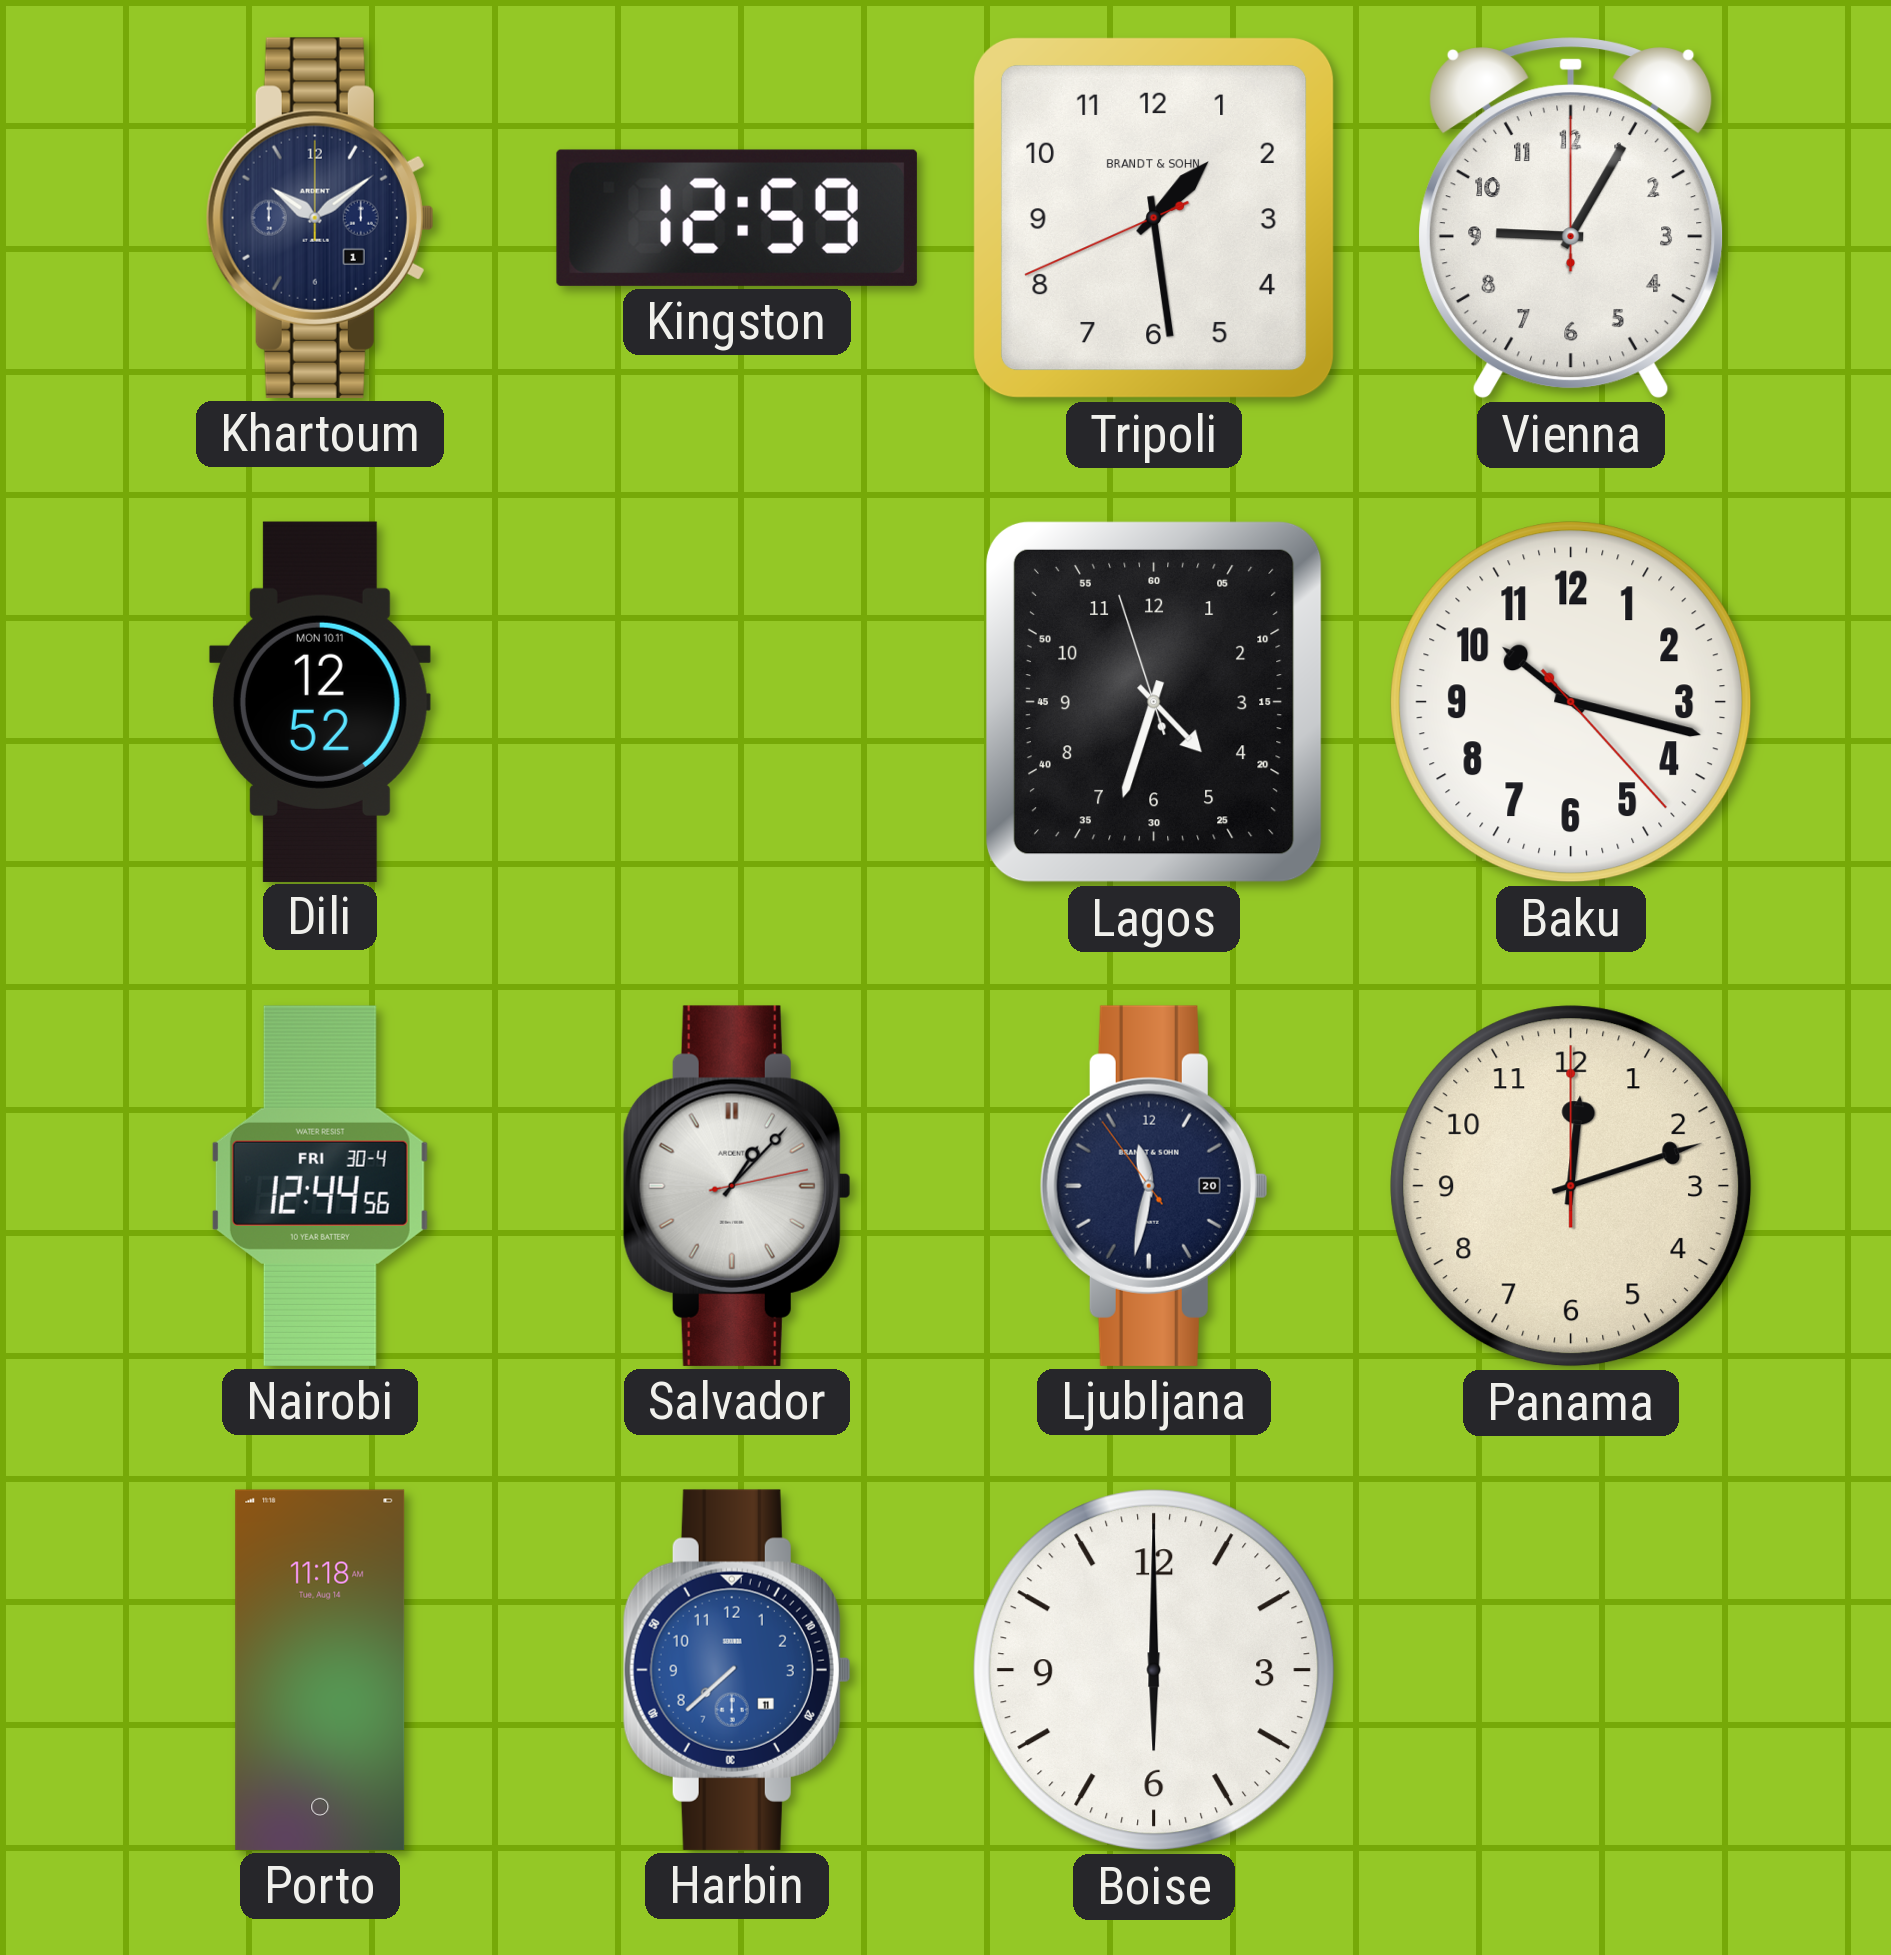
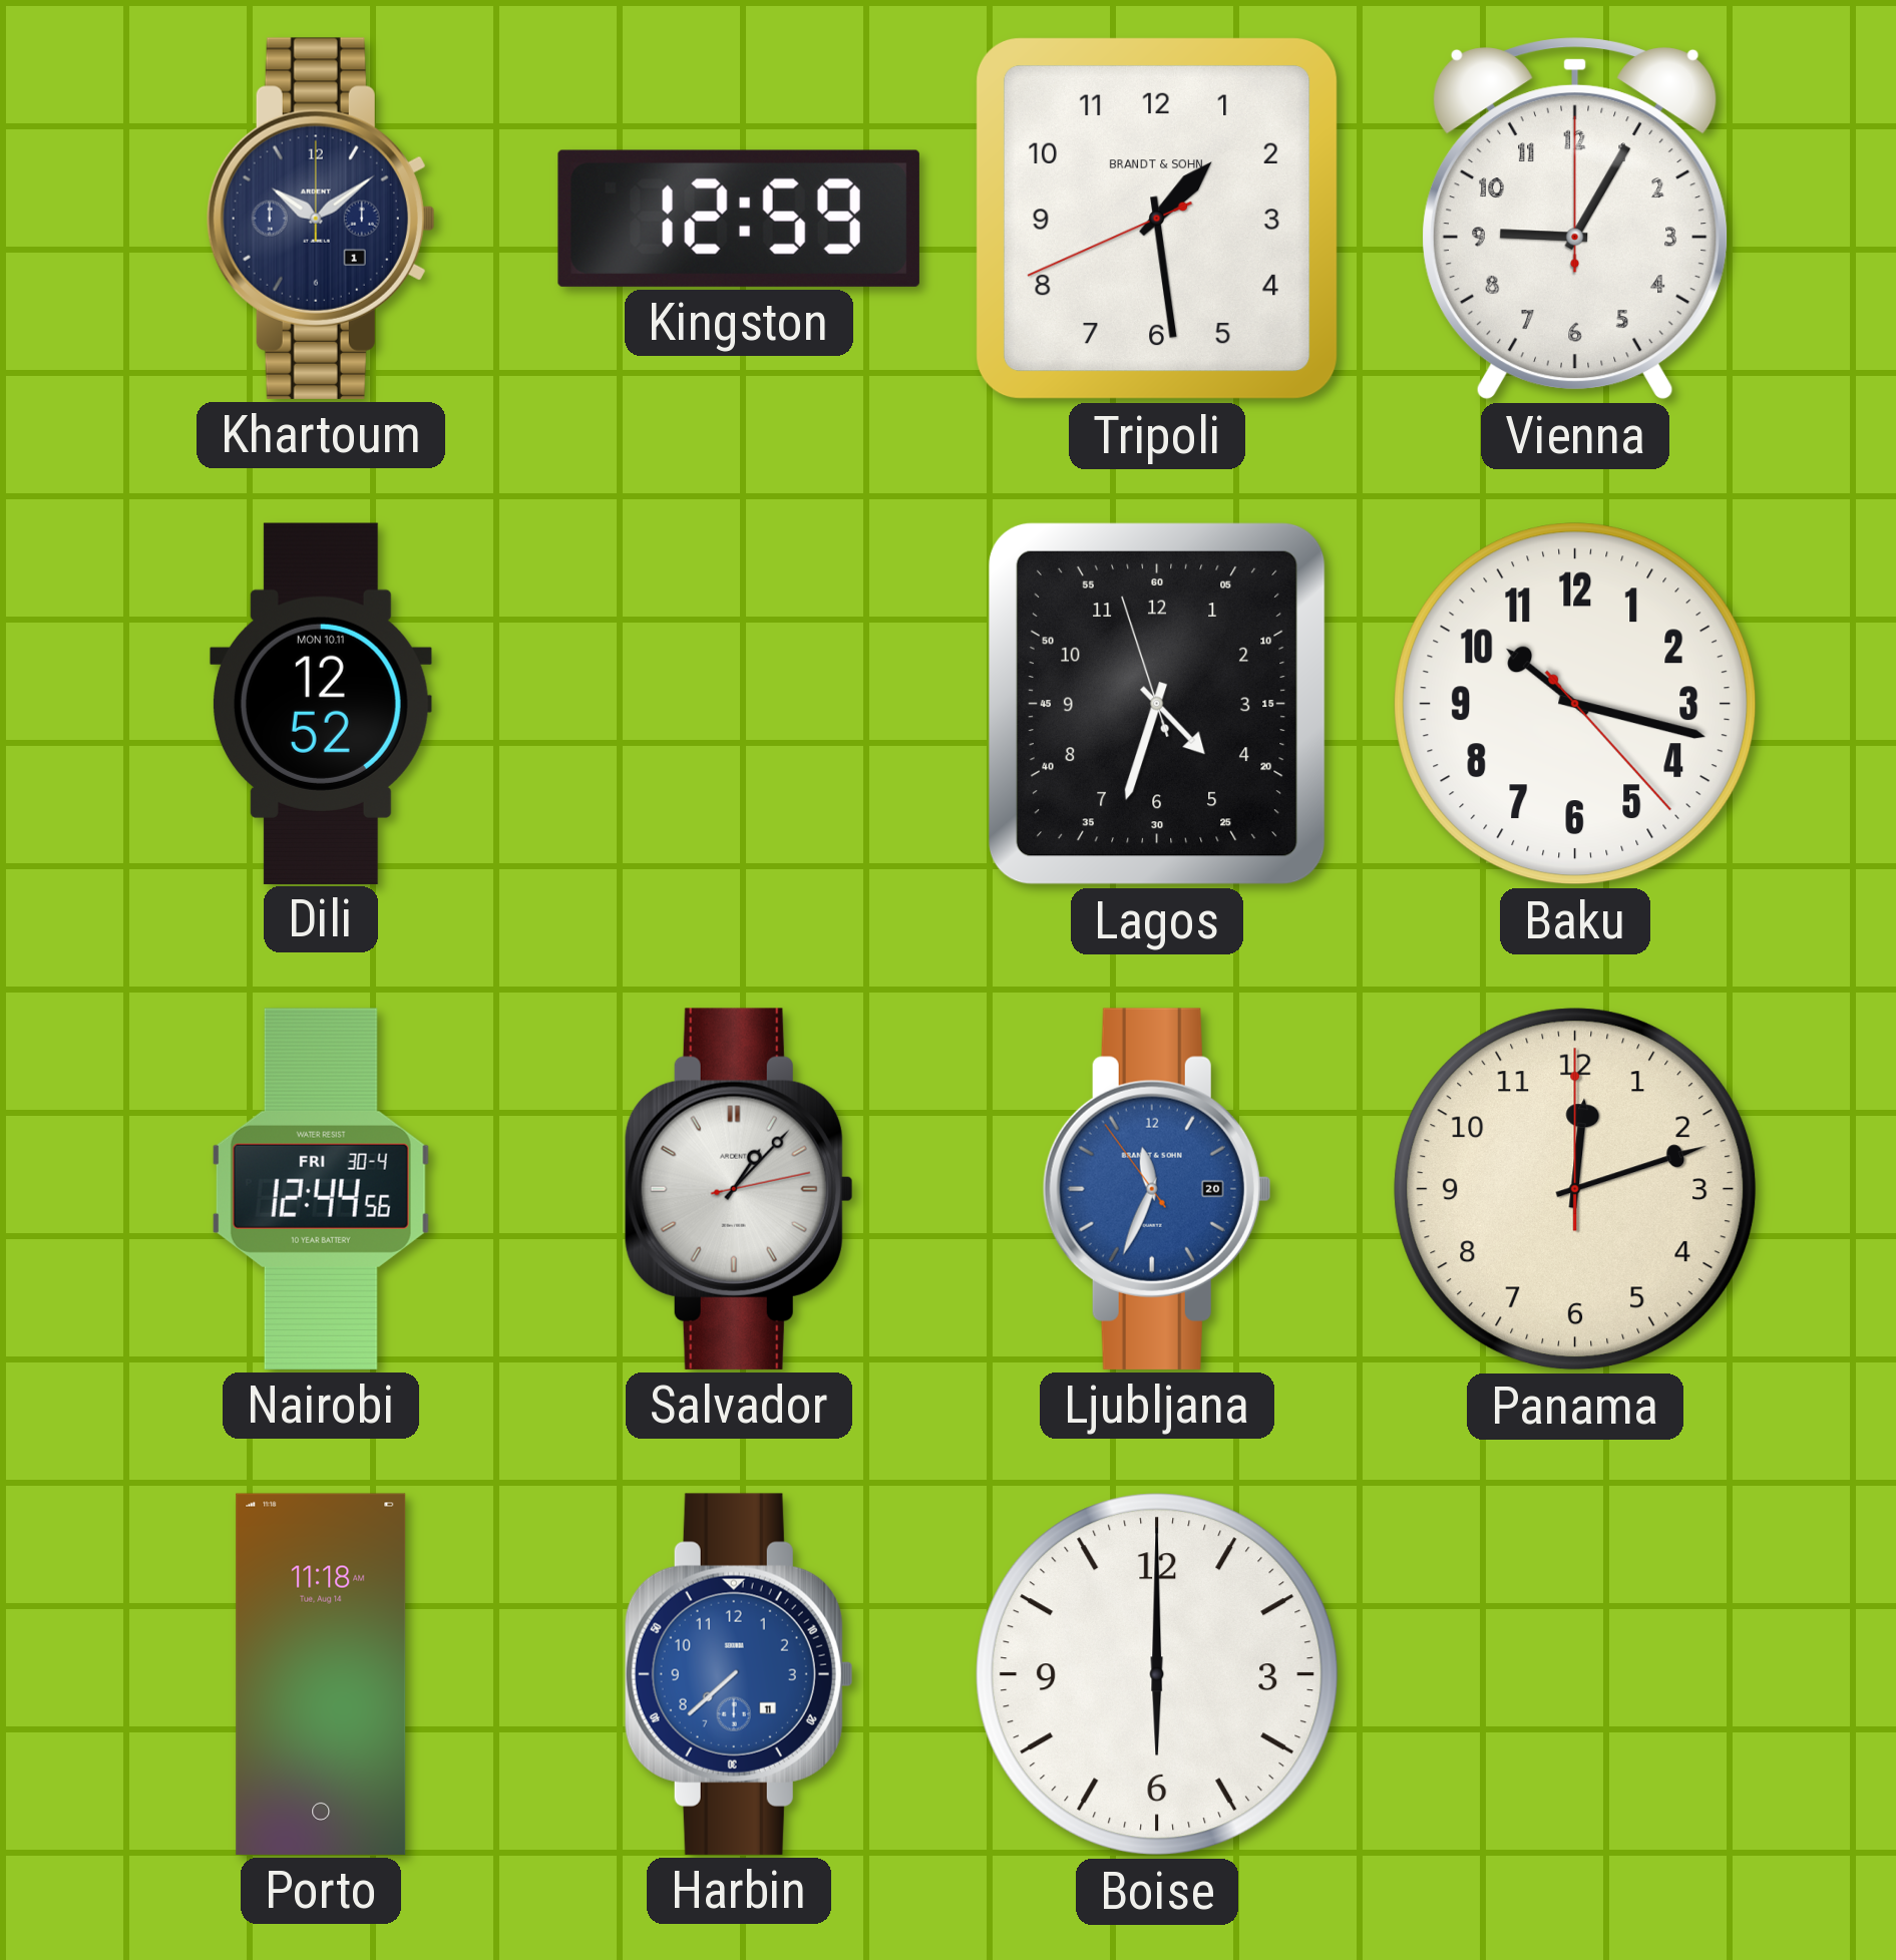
Ljubljana: 11:31 -> 11:33 (1157, 1189)
Ljubljana dial: navy -> blue (1157, 1189)
